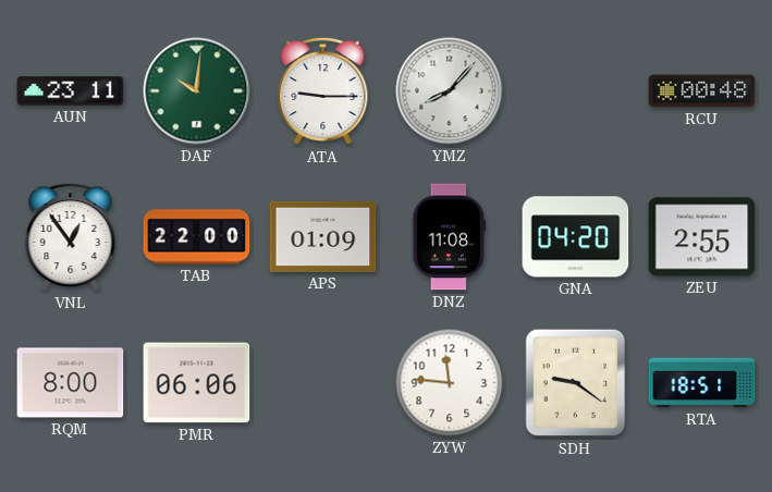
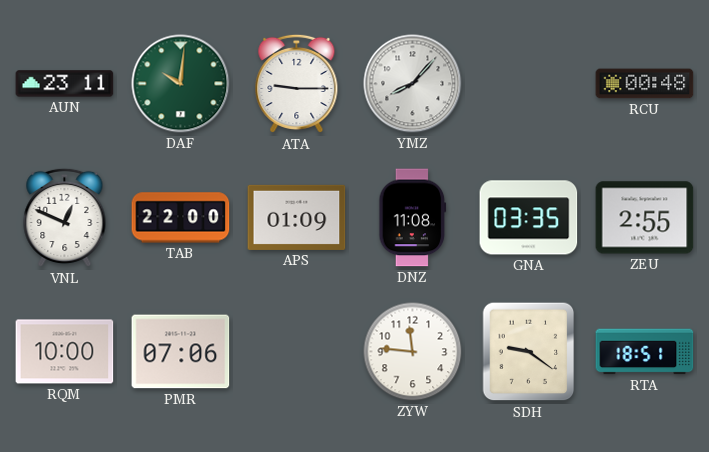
VNL: 12:54 -> 12:49 (65, 218)
GNA: 04:20 -> 03:35 (529, 218)
RQM: 8:00 -> 10:00 (65, 352)
PMR: 06:06 -> 07:06 (181, 352)
